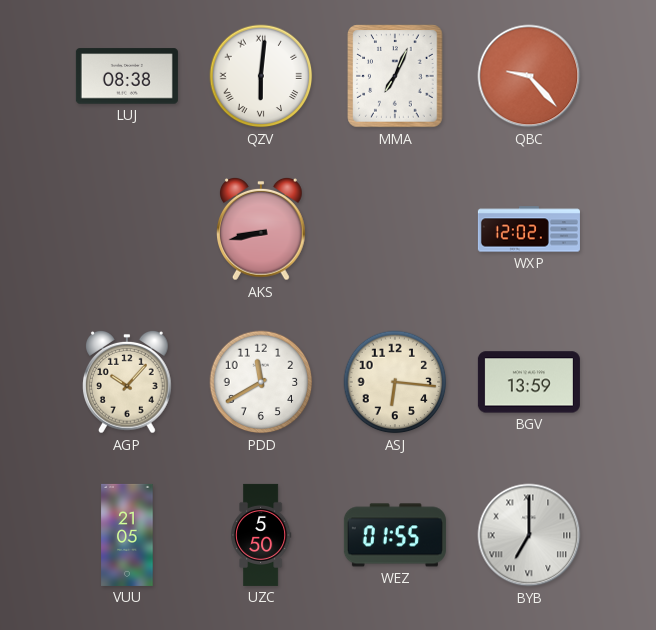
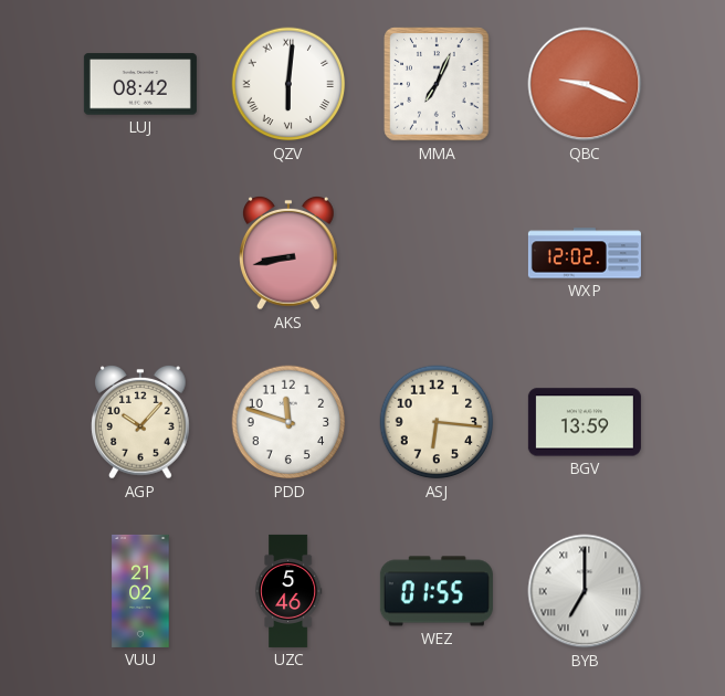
LUJ: 08:38 -> 08:42 (140, 84)
QBC: 9:23 -> 9:19 (585, 84)
PDD: 11:40 -> 11:48 (288, 422)
VUU: 21:05 -> 21:02 (140, 591)
UZC: 5:50 -> 5:46 (288, 591)
